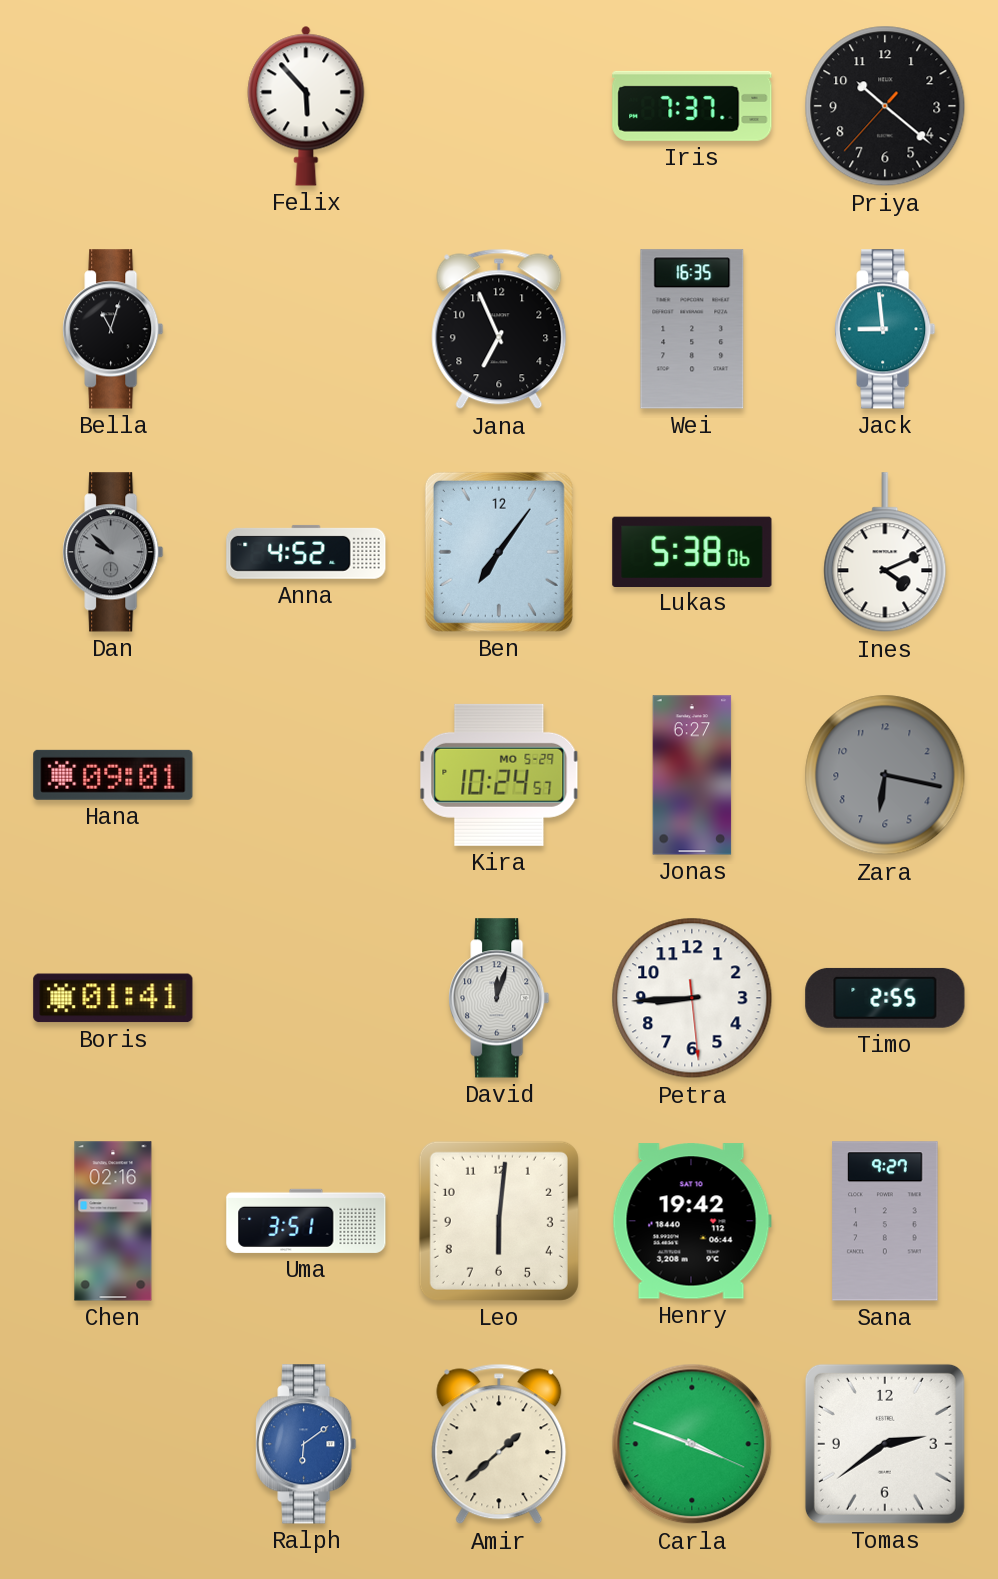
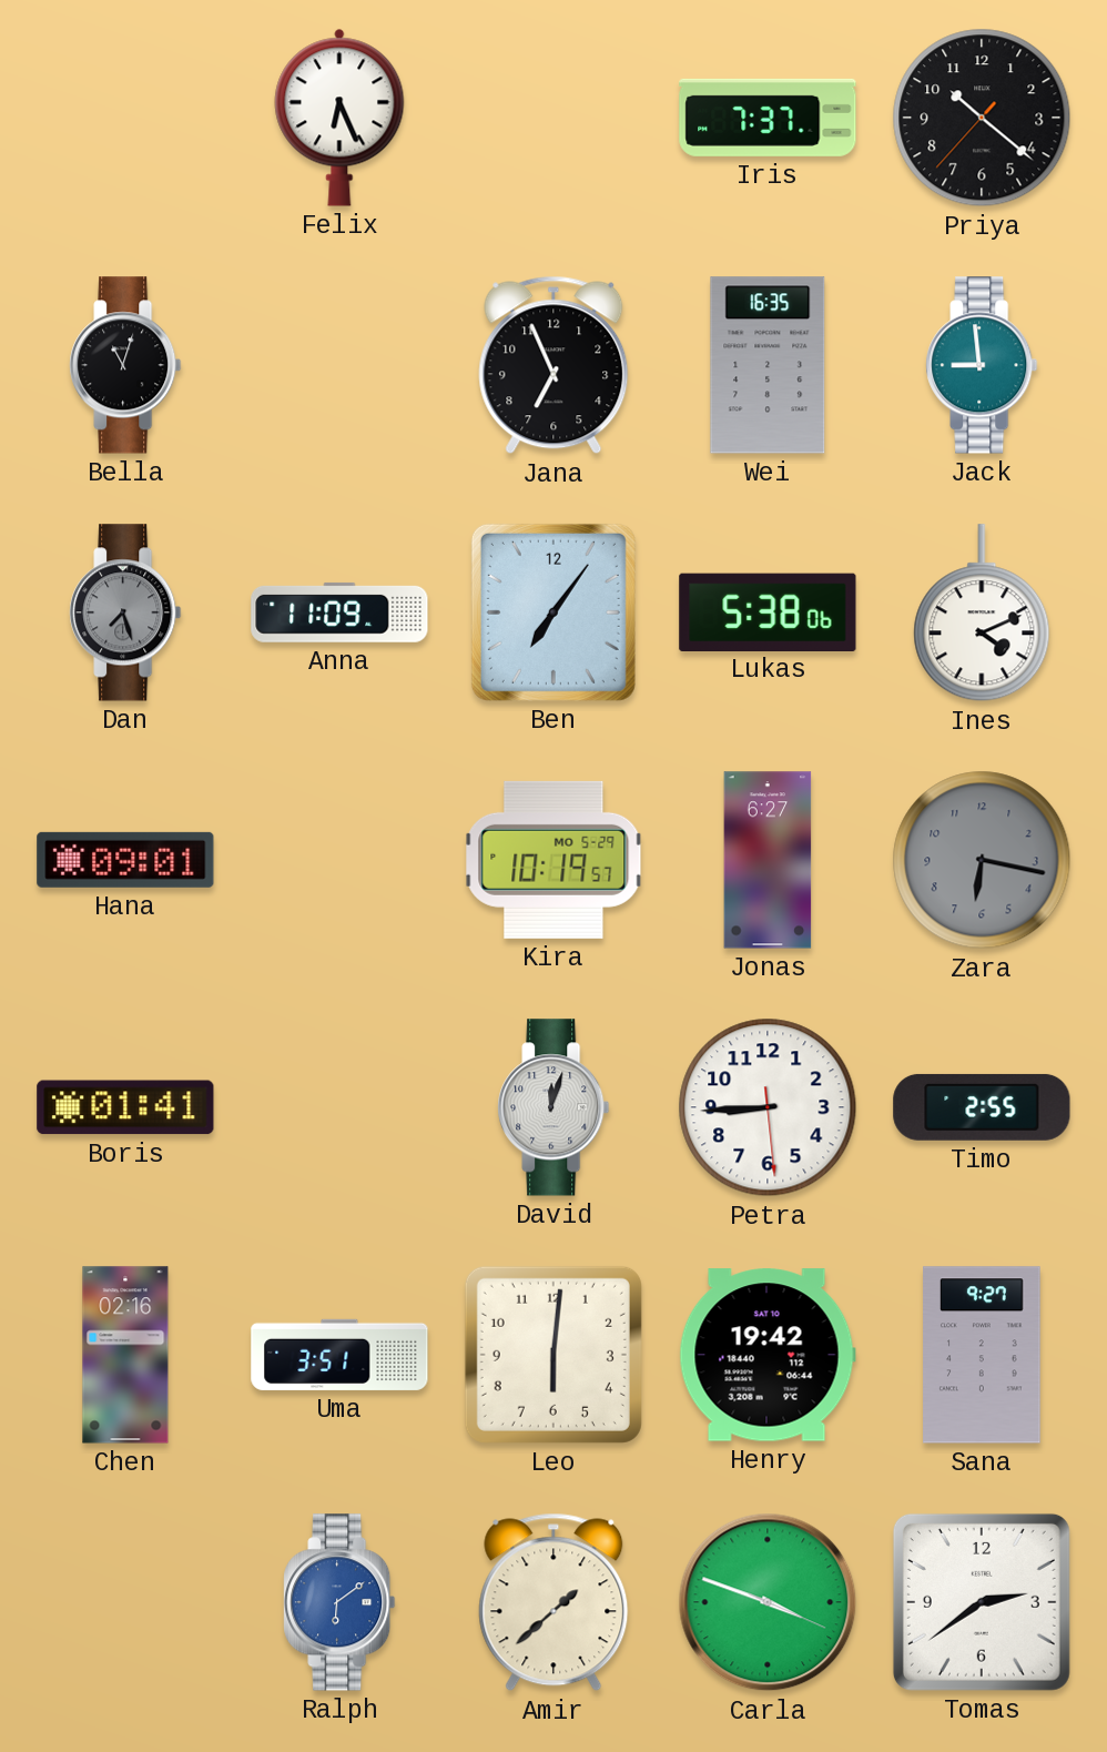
Felix: 5:53 -> 6:26 (339, 118)
Dan: 9:52 -> 7:27 (125, 612)
Anna: 4:52 -> 11:09 (339, 612)
Kira: 10:24 -> 10:19 (553, 860)
